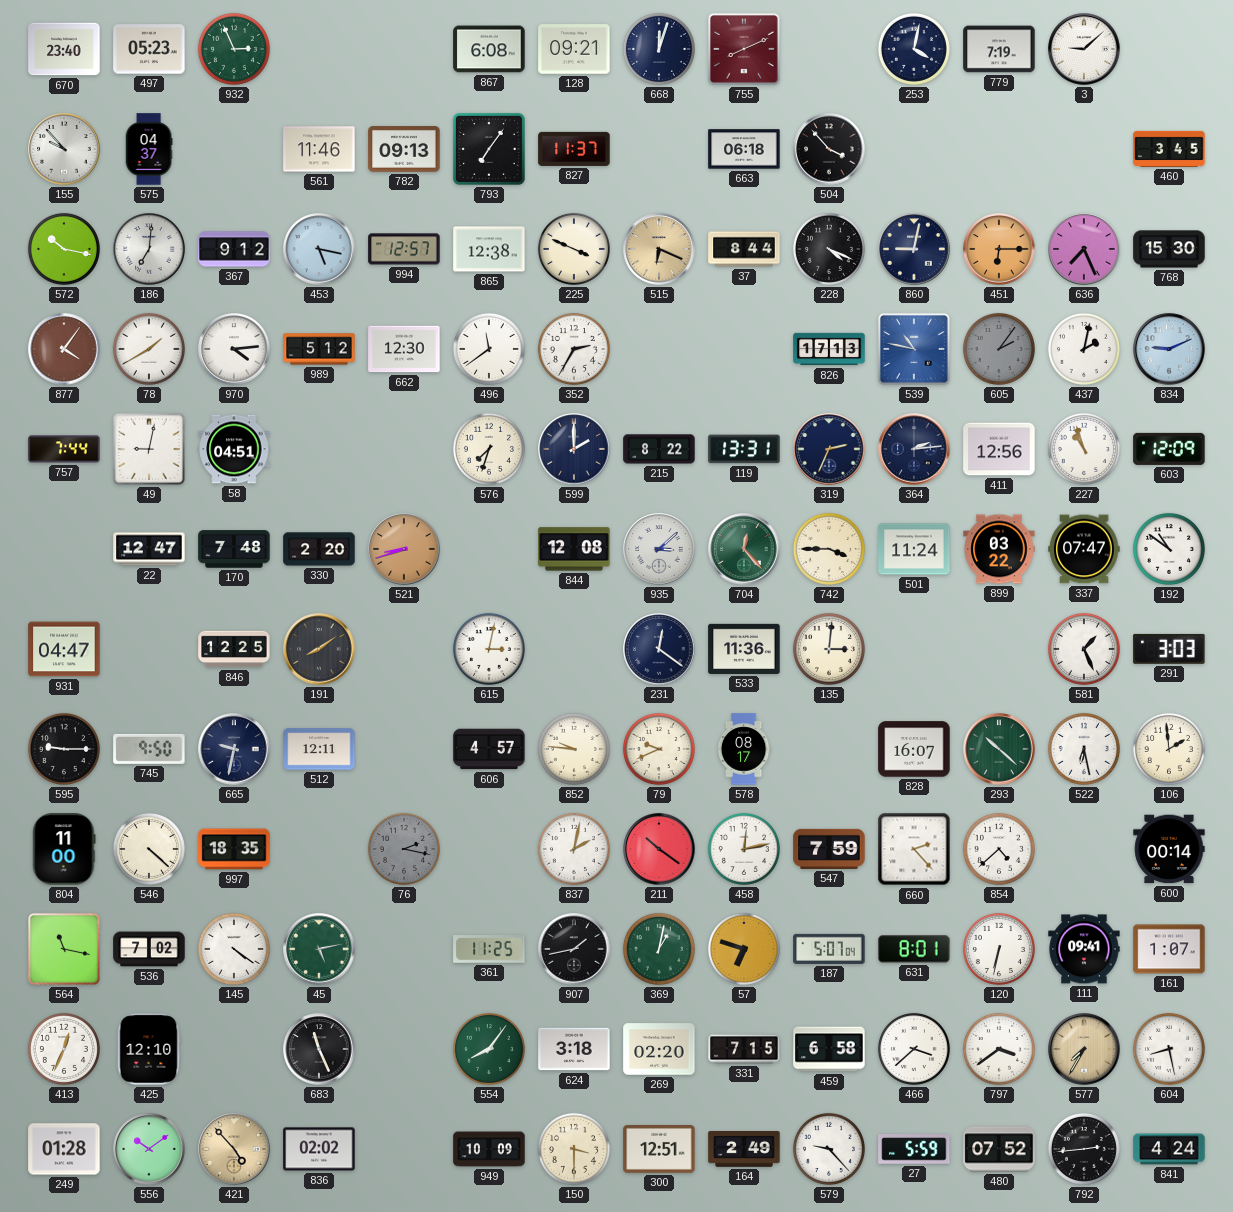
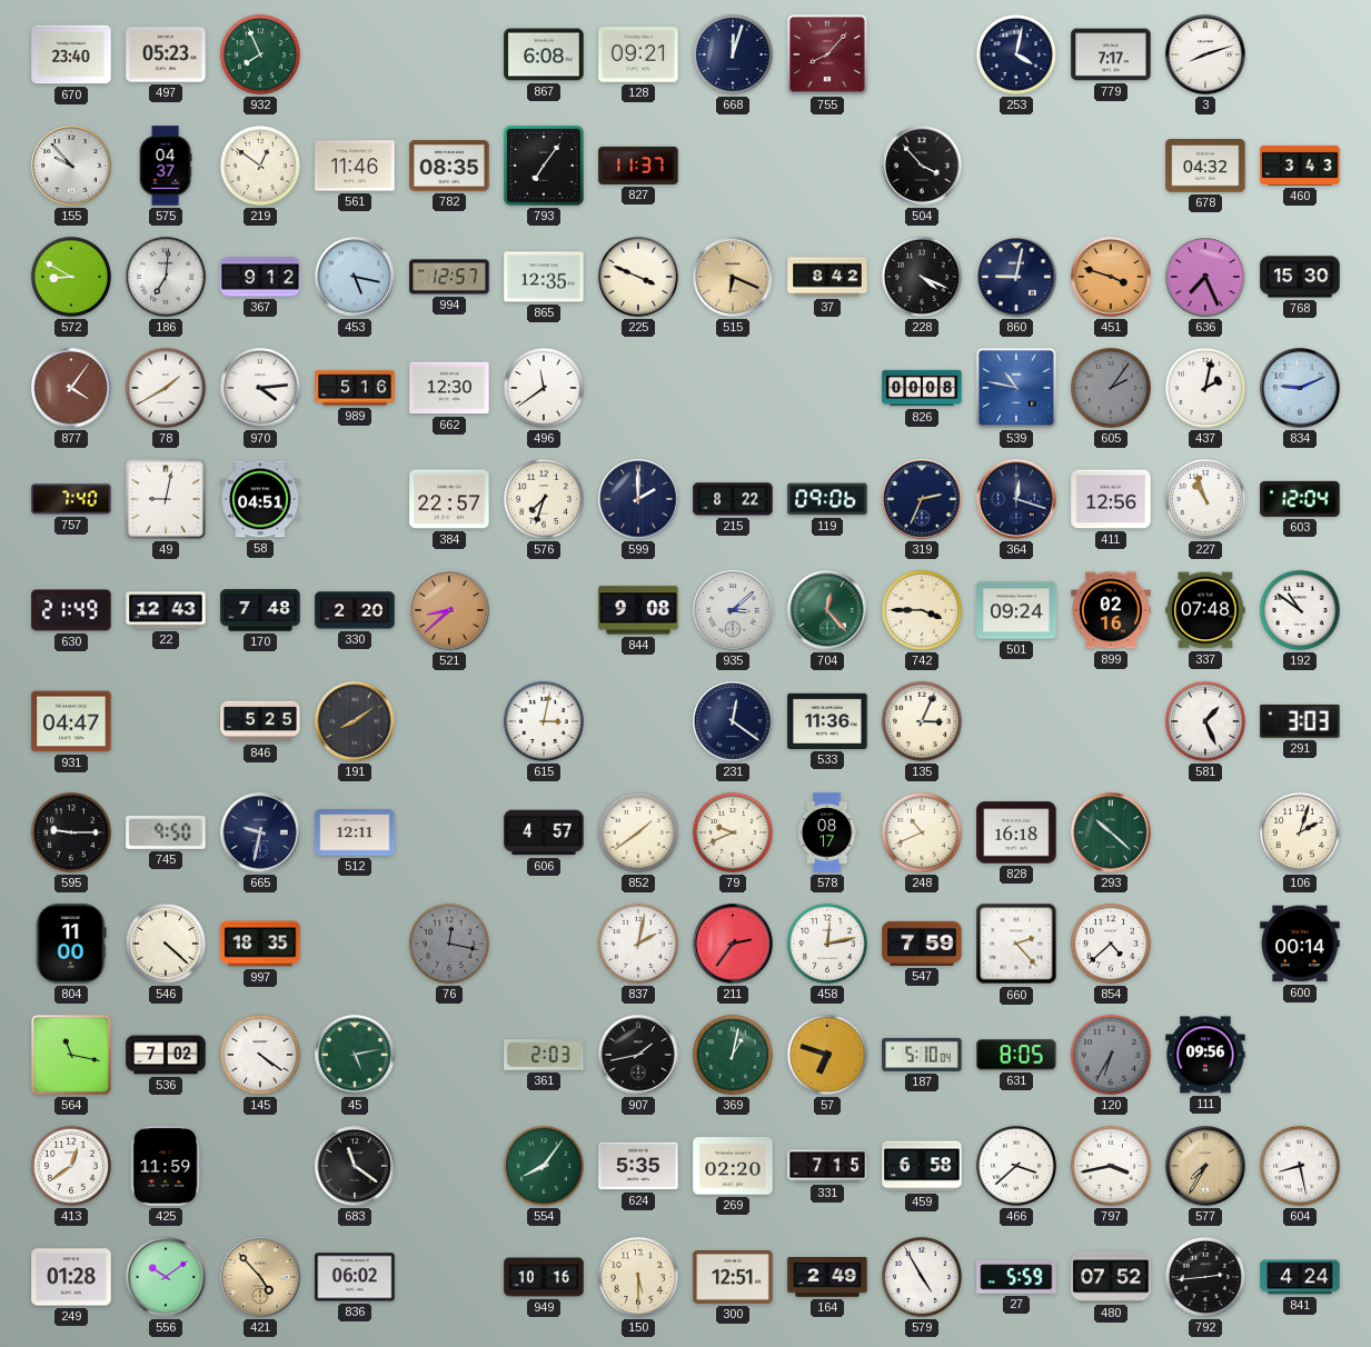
932: 2:56 -> 7:56 (260, 54)
755: 8:11 -> 8:07 (827, 54)
779: 7:19 -> 7:17 (1111, 54)
3: 9:08 -> 8:12 (1205, 54)
219: none -> 12:51 (260, 166)
782: 09:13 -> 08:35 (449, 166)
663: 06:18 -> none (744, 149)
678: none -> 04:32 (1205, 166)
460: 3:45 -> 3:43 (1300, 166)
572: 10:17 -> 8:50 (71, 277)
865: 12:38 -> 12:35 (544, 277)
37: 8:44 -> 8:42 (827, 277)
451: 6:15 -> 3:48 (1111, 277)
989: 5:12 -> 5:16 (355, 388)
352: 2:35 -> none (574, 349)
826: 17:13 -> 00:08 (922, 388)
757: 7:44 -> 7:40 (71, 499)
384: none -> 22:57 (449, 499)
119: 13:31 -> 09:06 (827, 499)
364: 2:14 -> 12:18 (1016, 499)
603: 12:09 -> 12:04 (1300, 499)
630: none -> 21:49 (71, 610)
22: 12:47 -> 12:43 (166, 610)
521: 8:42 -> 8:38 (449, 610)
844: 12:08 -> 9:08 (638, 610)
501: 11:24 -> 09:24 (1016, 610)
899: 03:22 -> 02:16 (1111, 610)
337: 07:47 -> 07:48 (1205, 610)
846: 12:25 -> 5:25 (260, 721)
135: 3:01 -> 3:04 (922, 721)
852: 9:46 -> 1:39 (638, 832)
248: none -> 10:41 (922, 832)
828: 16:07 -> 16:18 (1016, 832)
522: 6:28 -> none (1084, 749)
106: 1:59 -> 2:03 (1300, 832)
76: 2:17 -> 12:17 (449, 944)
211: 10:21 -> 2:36 (733, 944)
361: 11:25 -> 2:03 (544, 1056)
187: 5:07 -> 5:10 (922, 1055)
631: 8:01 -> 8:05 (1016, 1055)
120: 6:32 -> 6:35 (1111, 1055)
120 dial: white -> grey (1111, 1055)
111: 09:41 -> 09:56 (1205, 1055)
161: 1:07 -> none (1169, 949)
413: 12:34 -> 12:39 (71, 1166)
425: 12:10 -> 11:59 (166, 1166)
683: 11:26 -> 11:21 (355, 1166)
624: 3:18 -> 5:35 (638, 1166)
797: 3:39 -> 3:43 (1111, 1166)
836: 02:02 -> 06:02 (355, 1277)
949: 10:09 -> 10:16 (544, 1277)
150: 3:30 -> 5:30 (638, 1277)
579: 9:23 -> 4:55 (922, 1277)
